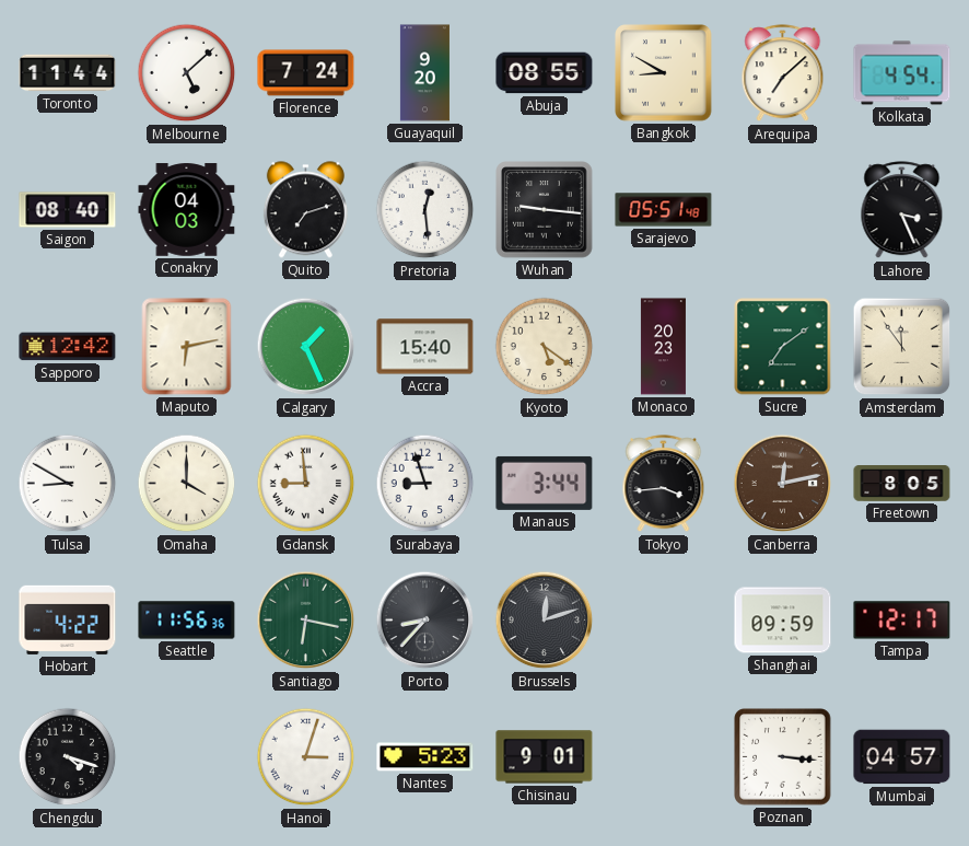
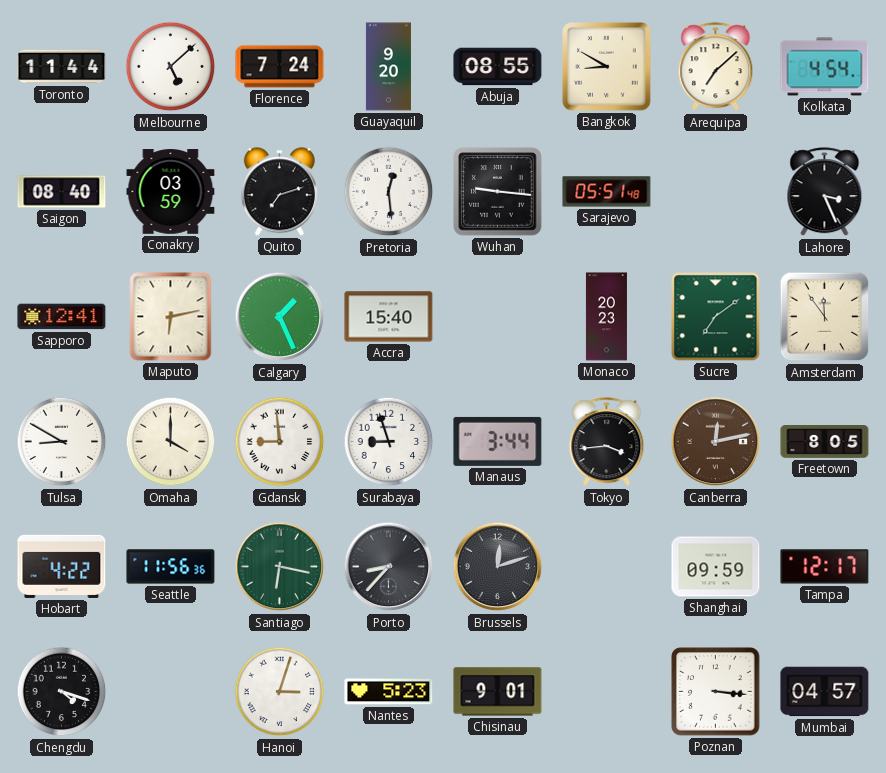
Conakry: 04:03 -> 03:59 (171, 192)
Sapporo: 12:42 -> 12:41 (62, 317)
Kyoto: 5:21 -> none (545, 347)
